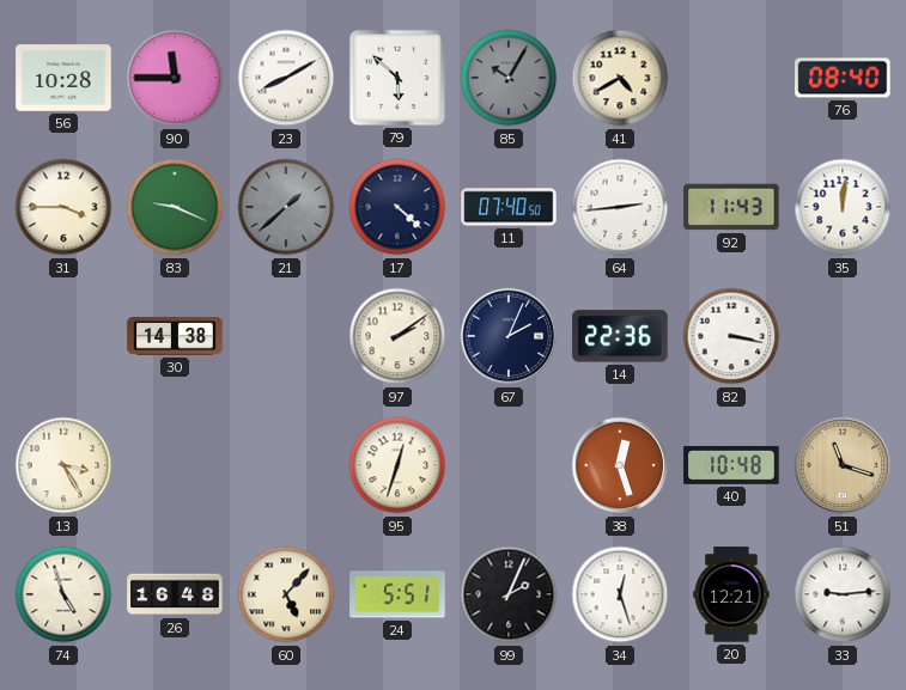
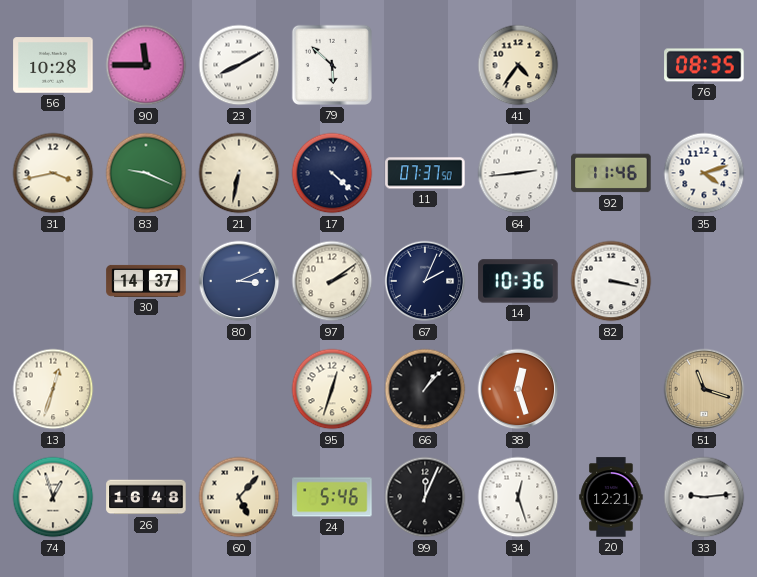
85: 10:05 -> none (509, 78)
41: 4:40 -> 4:36 (518, 65)
76: 08:40 -> 08:35 (704, 65)
31: 3:45 -> 3:43 (53, 173)
21: 1:38 -> 6:32 (239, 173)
21 dial: grey -> cream (239, 173)
11: 07:40 -> 07:37 (425, 173)
92: 11:43 -> 11:46 (611, 173)
35: 12:01 -> 4:12 (704, 173)
30: 14:38 -> 14:37 (146, 281)
80: none -> 3:11 (239, 281)
14: 22:36 -> 10:36 (518, 281)
13: 3:25 -> 12:33 (53, 389)
66: none -> 1:07 (425, 389)
40: 10:48 -> none (731, 465)
74: 4:57 -> 12:57 (53, 497)
24: 5:51 -> 5:46 (332, 497)
99: 2:04 -> 12:04 (425, 497)
